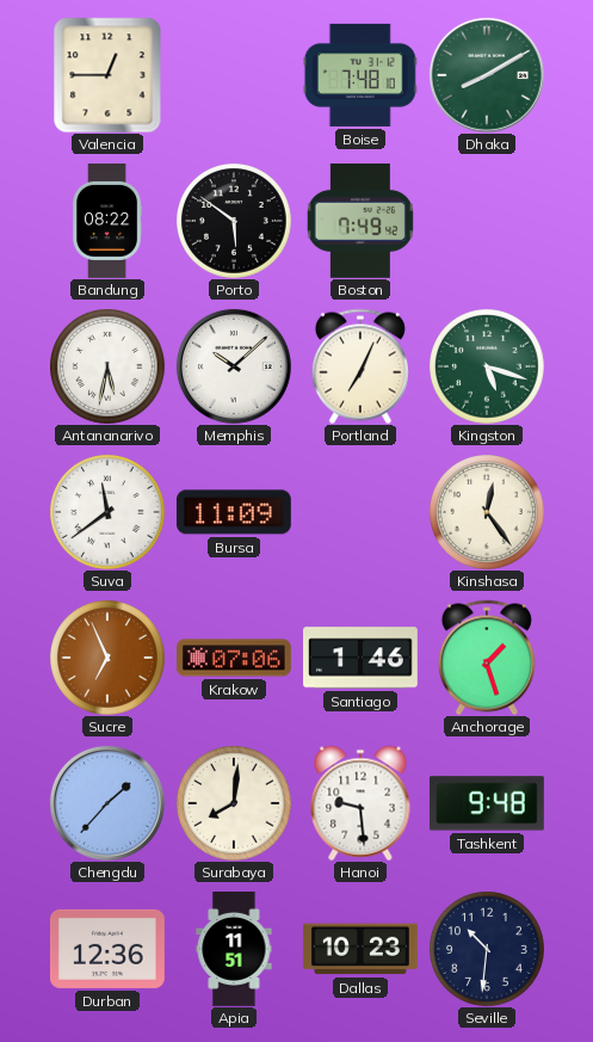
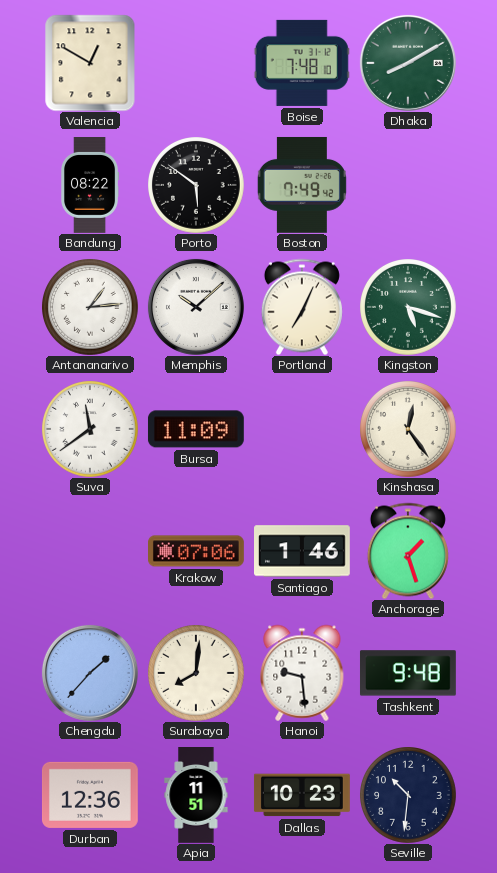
Valencia: 12:45 -> 12:50 (90, 63)
Antananarivo: 5:32 -> 1:14 (90, 307)
Sucre: 6:56 -> none (107, 658)
